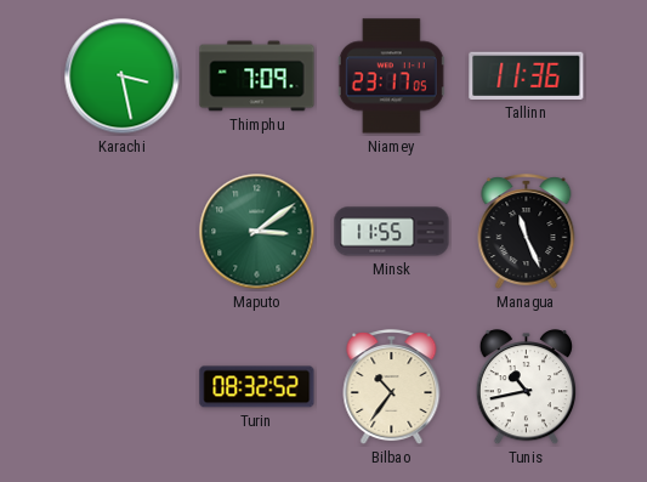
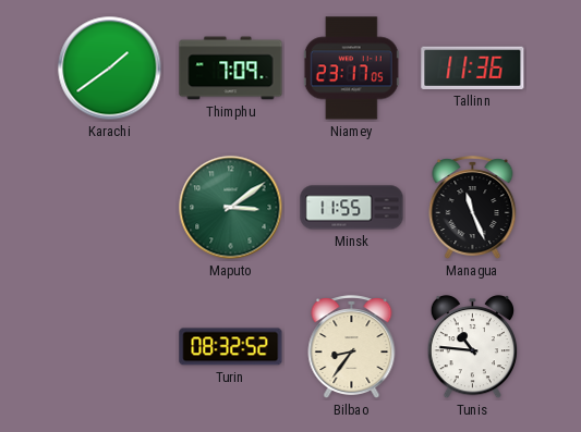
Karachi: 3:28 -> 1:39 (110, 69)
Bilbao: 10:36 -> 8:36 (352, 347)
Tunis: 10:43 -> 10:46 (472, 347)
